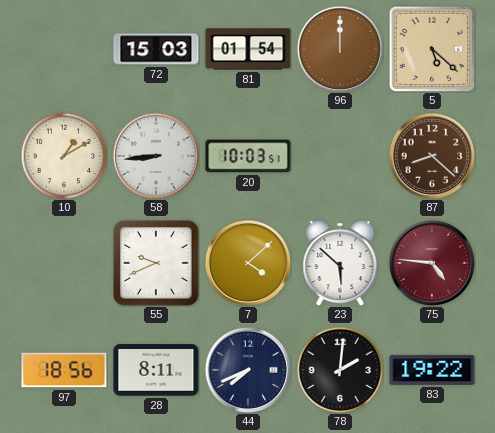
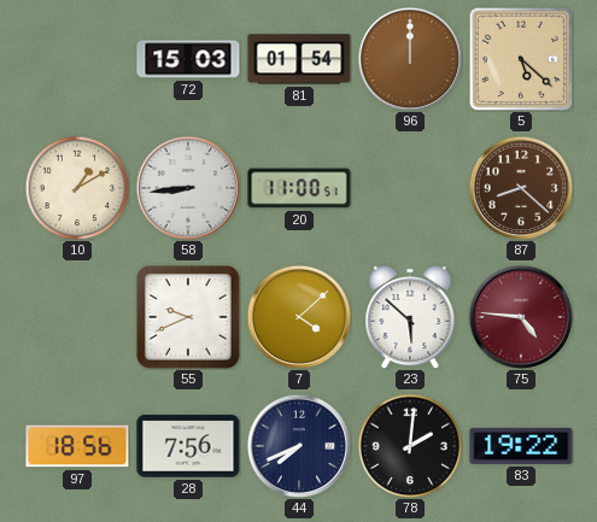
20: 10:03 -> 11:00 (299, 188)
28: 8:11 -> 7:56 (188, 446)
